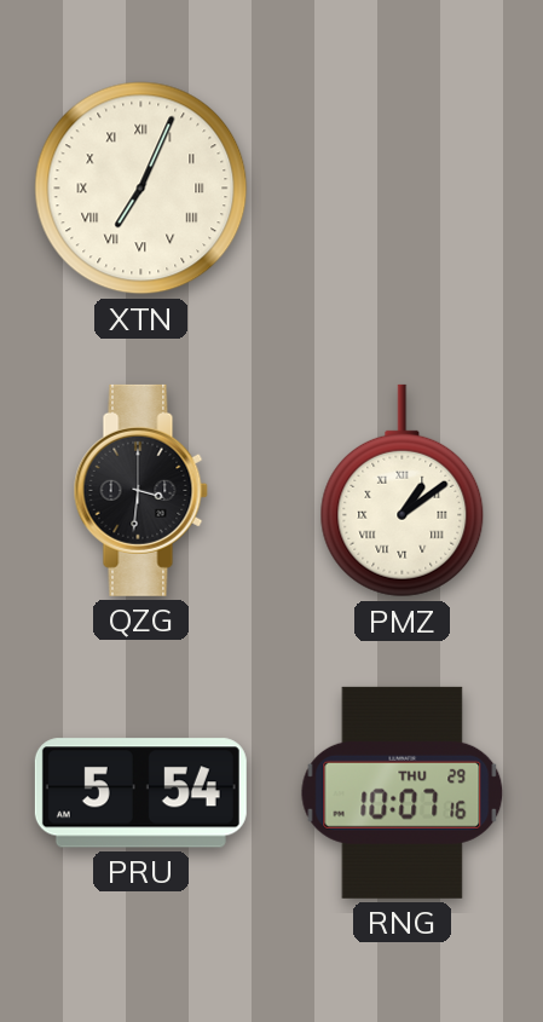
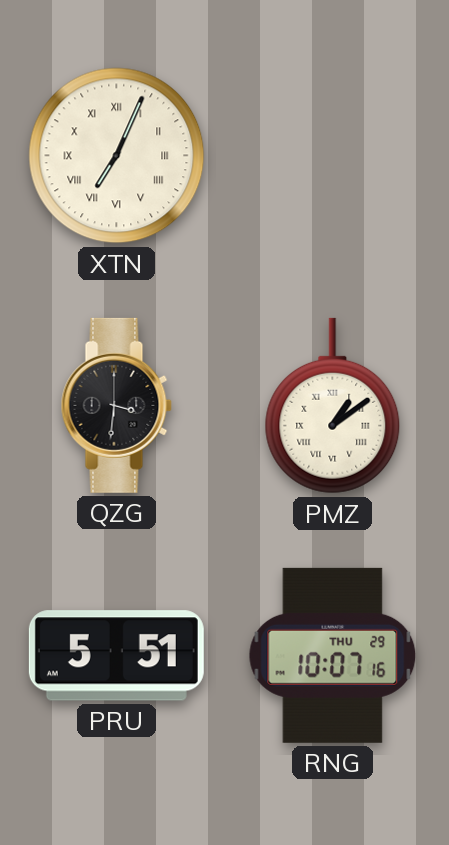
PRU: 5:54 -> 5:51 (116, 656)
